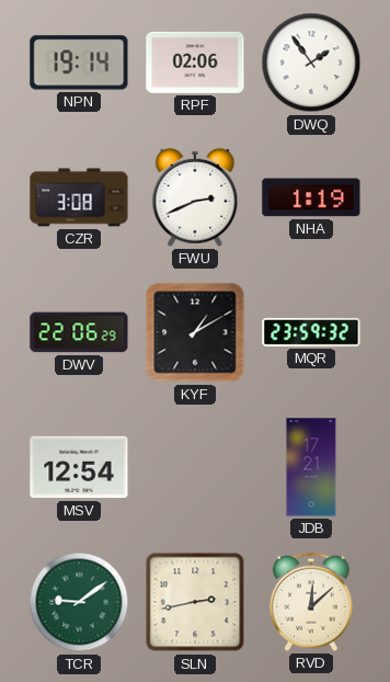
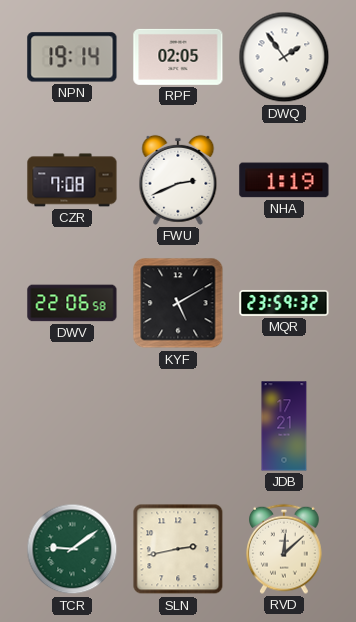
RPF: 02:06 -> 02:05 (178, 57)
CZR: 3:08 -> 7:08 (72, 180)
DWV: 22:06:29 -> 22:06:58 (72, 303)
KYF: 1:10 -> 5:10 (178, 303)
MSV: 12:54 -> none (79, 467)
